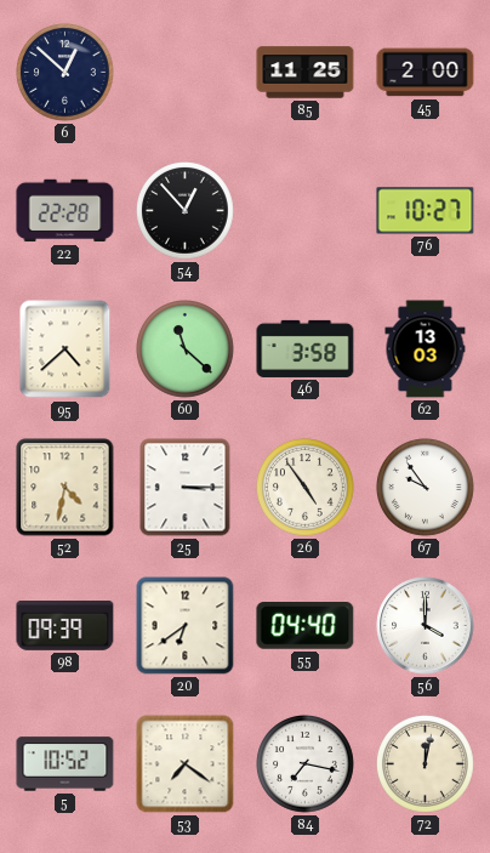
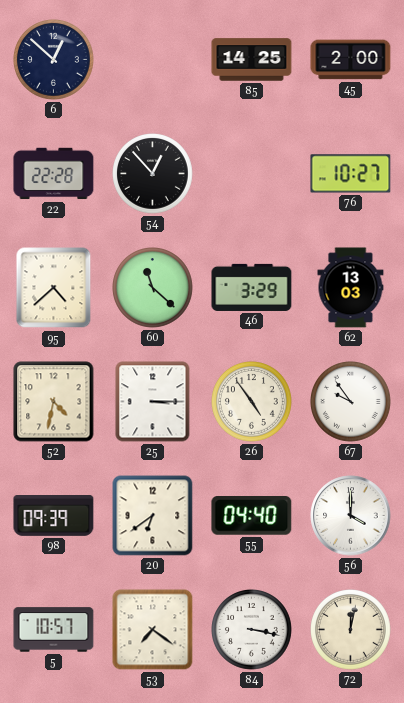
85: 11:25 -> 14:25 (252, 60)
46: 3:58 -> 3:29 (252, 287)
5: 10:52 -> 10:57 (54, 630)
84: 7:17 -> 3:17 (252, 630)
